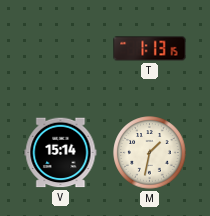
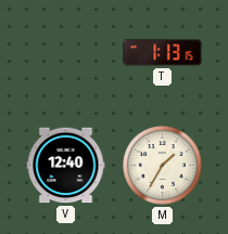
V: 15:14 -> 12:40 (66, 166)
M: 1:32 -> 1:35 (163, 166)
